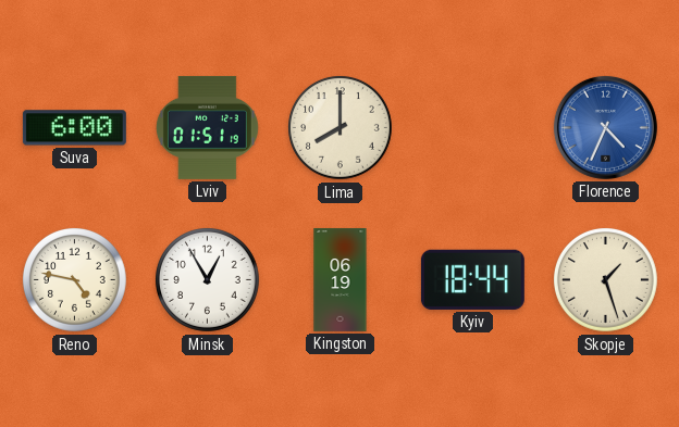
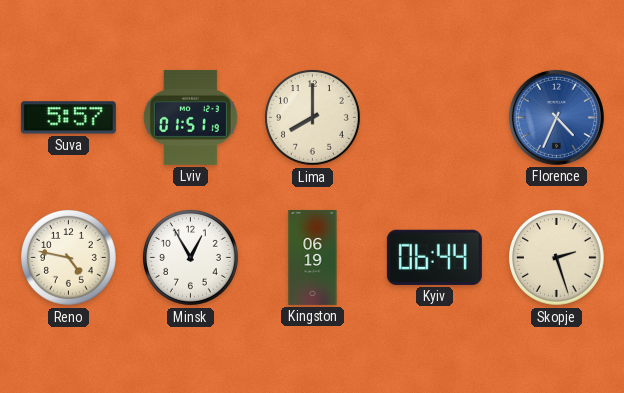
Suva: 6:00 -> 5:57 (68, 118)
Kyiv: 18:44 -> 06:44 (434, 257)
Skopje: 1:27 -> 2:27 (557, 258)
